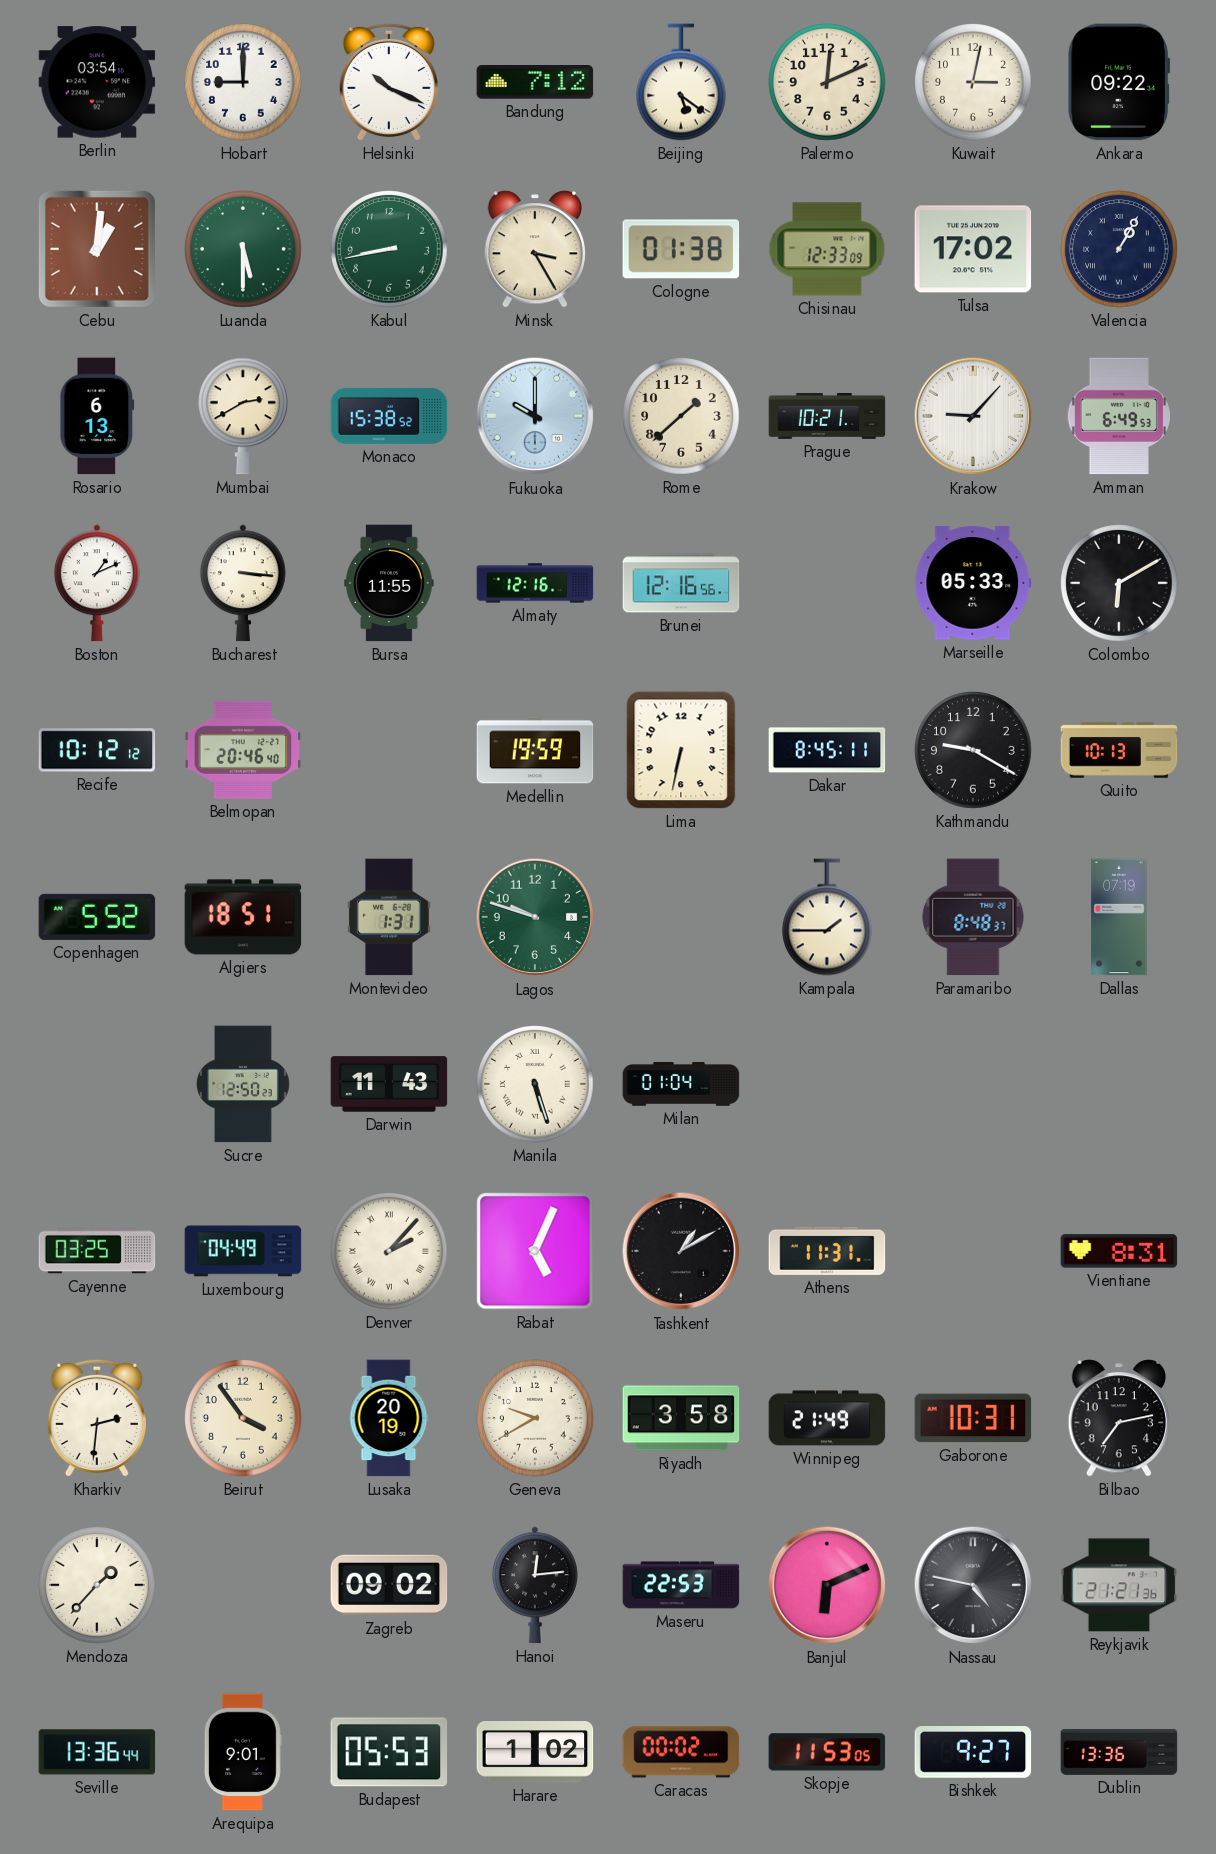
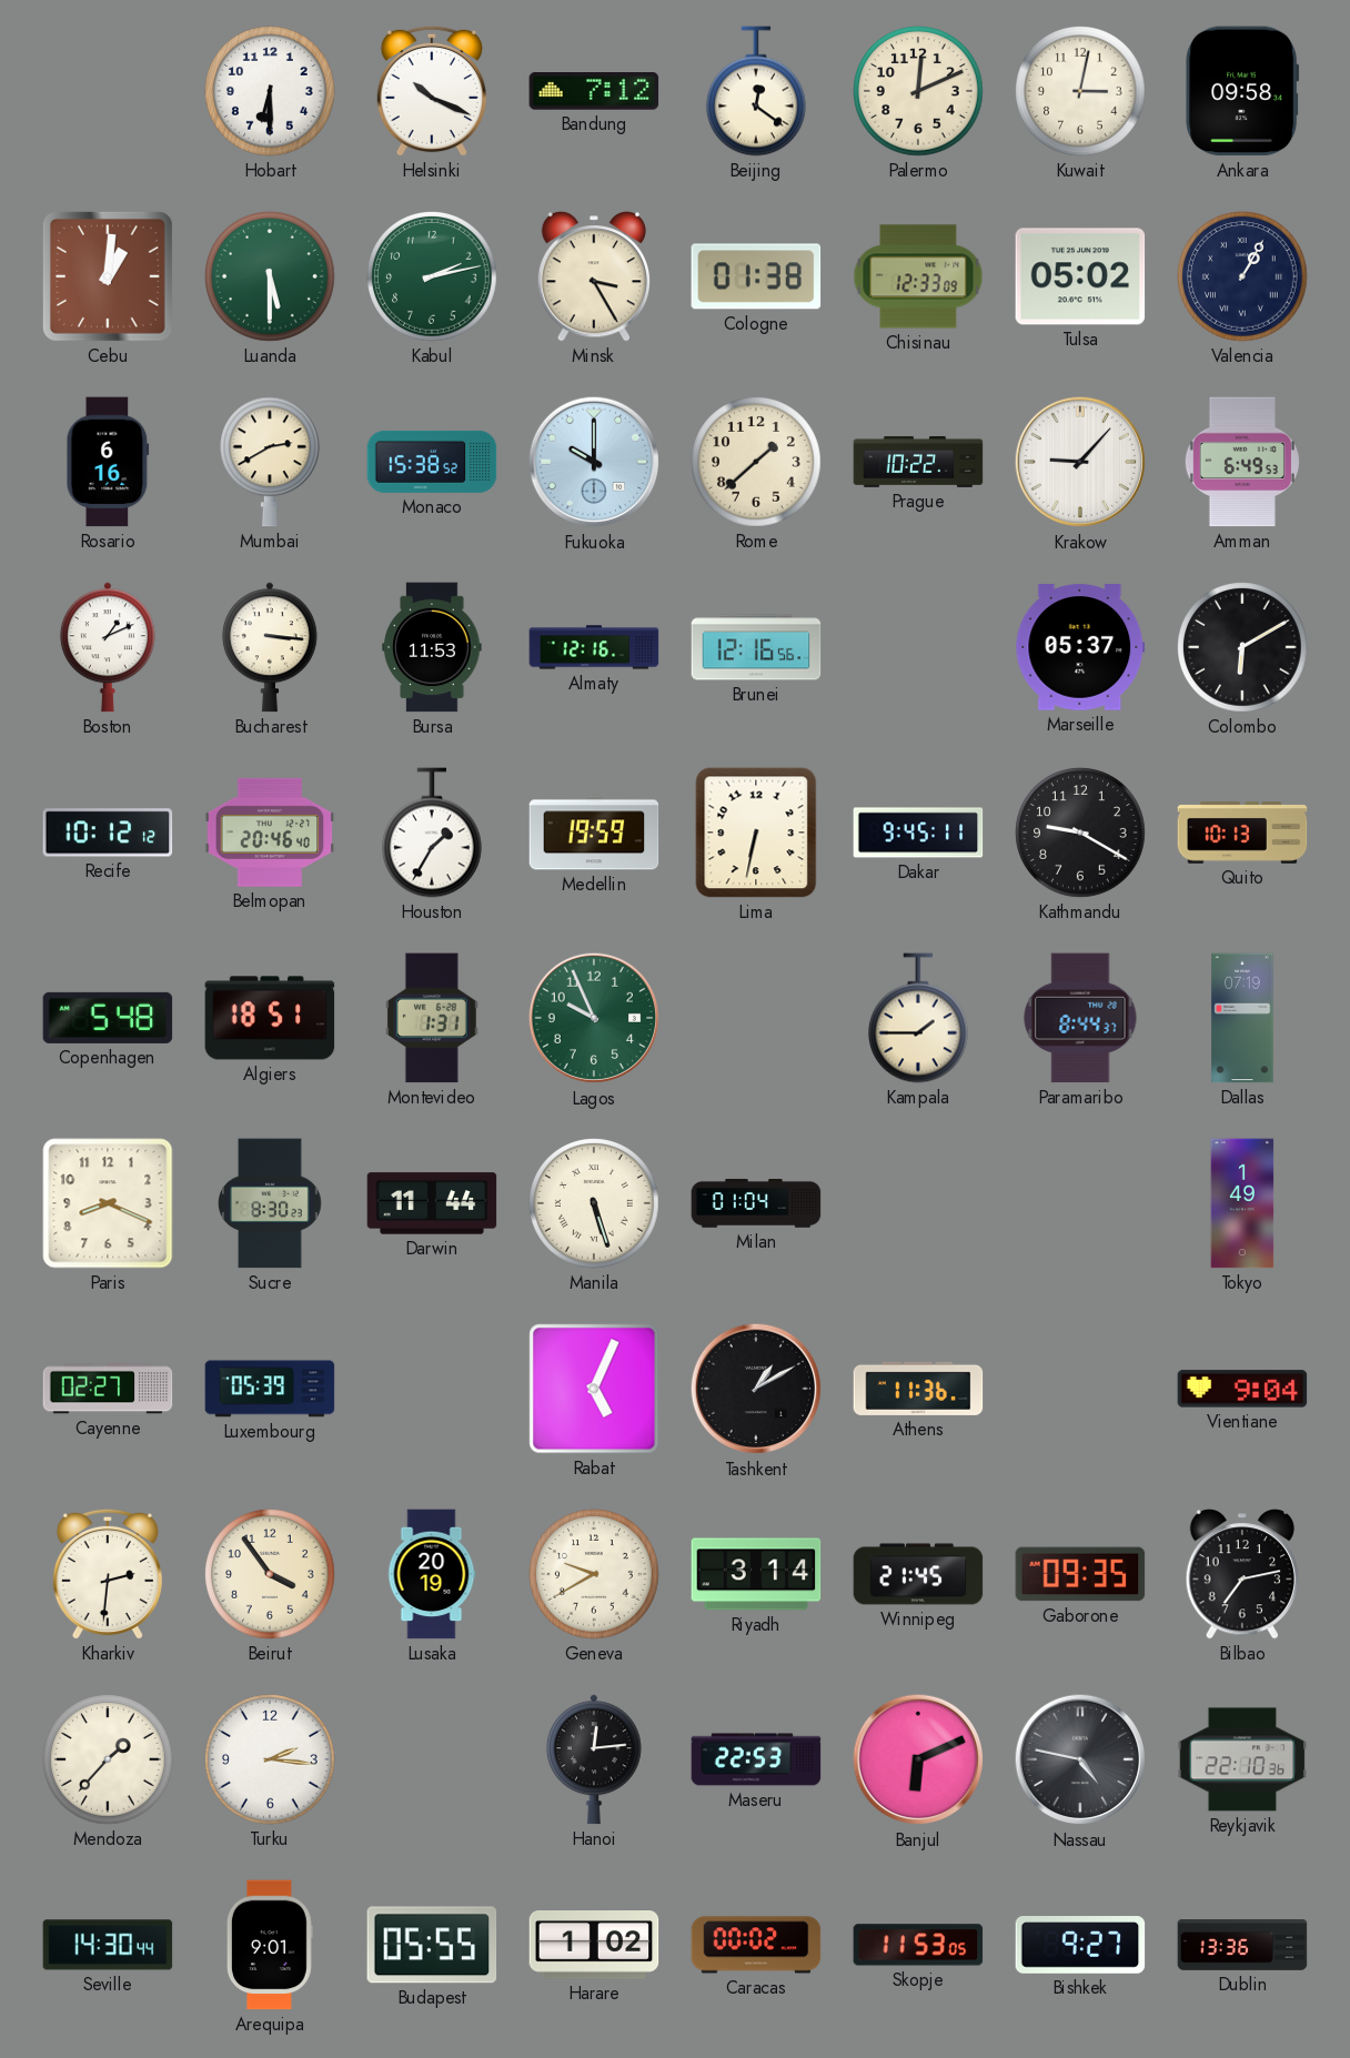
Berlin: 03:54 -> none (97, 82)
Hobart: 9:00 -> 6:30 (270, 91)
Beijing: 5:21 -> 12:21 (757, 91)
Ankara: 09:22 -> 09:58 (1242, 91)
Kabul: 8:43 -> 2:13 (432, 276)
Tulsa: 17:02 -> 05:02 (1080, 276)
Rosario: 6:13 -> 6:16 (108, 462)
Prague: 10:21 -> 10:22 (918, 462)
Bursa: 11:55 -> 11:53 (432, 647)
Marseille: 05:33 -> 05:37 (1080, 647)
Houston: none -> 1:35 (433, 833)
Dakar: 8:45 -> 9:45 (918, 833)
Copenhagen: 5:52 -> 5:48 (108, 1018)
Lagos: 9:48 -> 9:56 (594, 1018)
Paramaribo: 8:48 -> 8:44 (1080, 1018)
Paris: none -> 8:19 (108, 1203)
Sucre: 12:50 -> 8:30 (270, 1203)
Darwin: 11:43 -> 11:44 (432, 1203)
Tokyo: none -> 1:49 (1242, 1203)
Cayenne: 03:25 -> 02:27 (108, 1389)
Luxembourg: 04:49 -> 05:39 (270, 1389)
Denver: 2:07 -> none (389, 1251)
Athens: 11:31 -> 11:36 (918, 1389)
Vientiane: 8:31 -> 9:04 (1242, 1389)
Riyadh: 3:58 -> 3:14 (756, 1574)
Winnipeg: 21:49 -> 21:45 (918, 1574)
Gaborone: 10:31 -> 09:35 (1080, 1574)
Turku: none -> 2:16 (270, 1759)
Zagreb: 09:02 -> none (389, 1585)
Reykjavik: 21:21 -> 22:10 (1242, 1759)
Seville: 13:36 -> 14:30 (108, 1945)
Budapest: 05:53 -> 05:55 (432, 1945)
